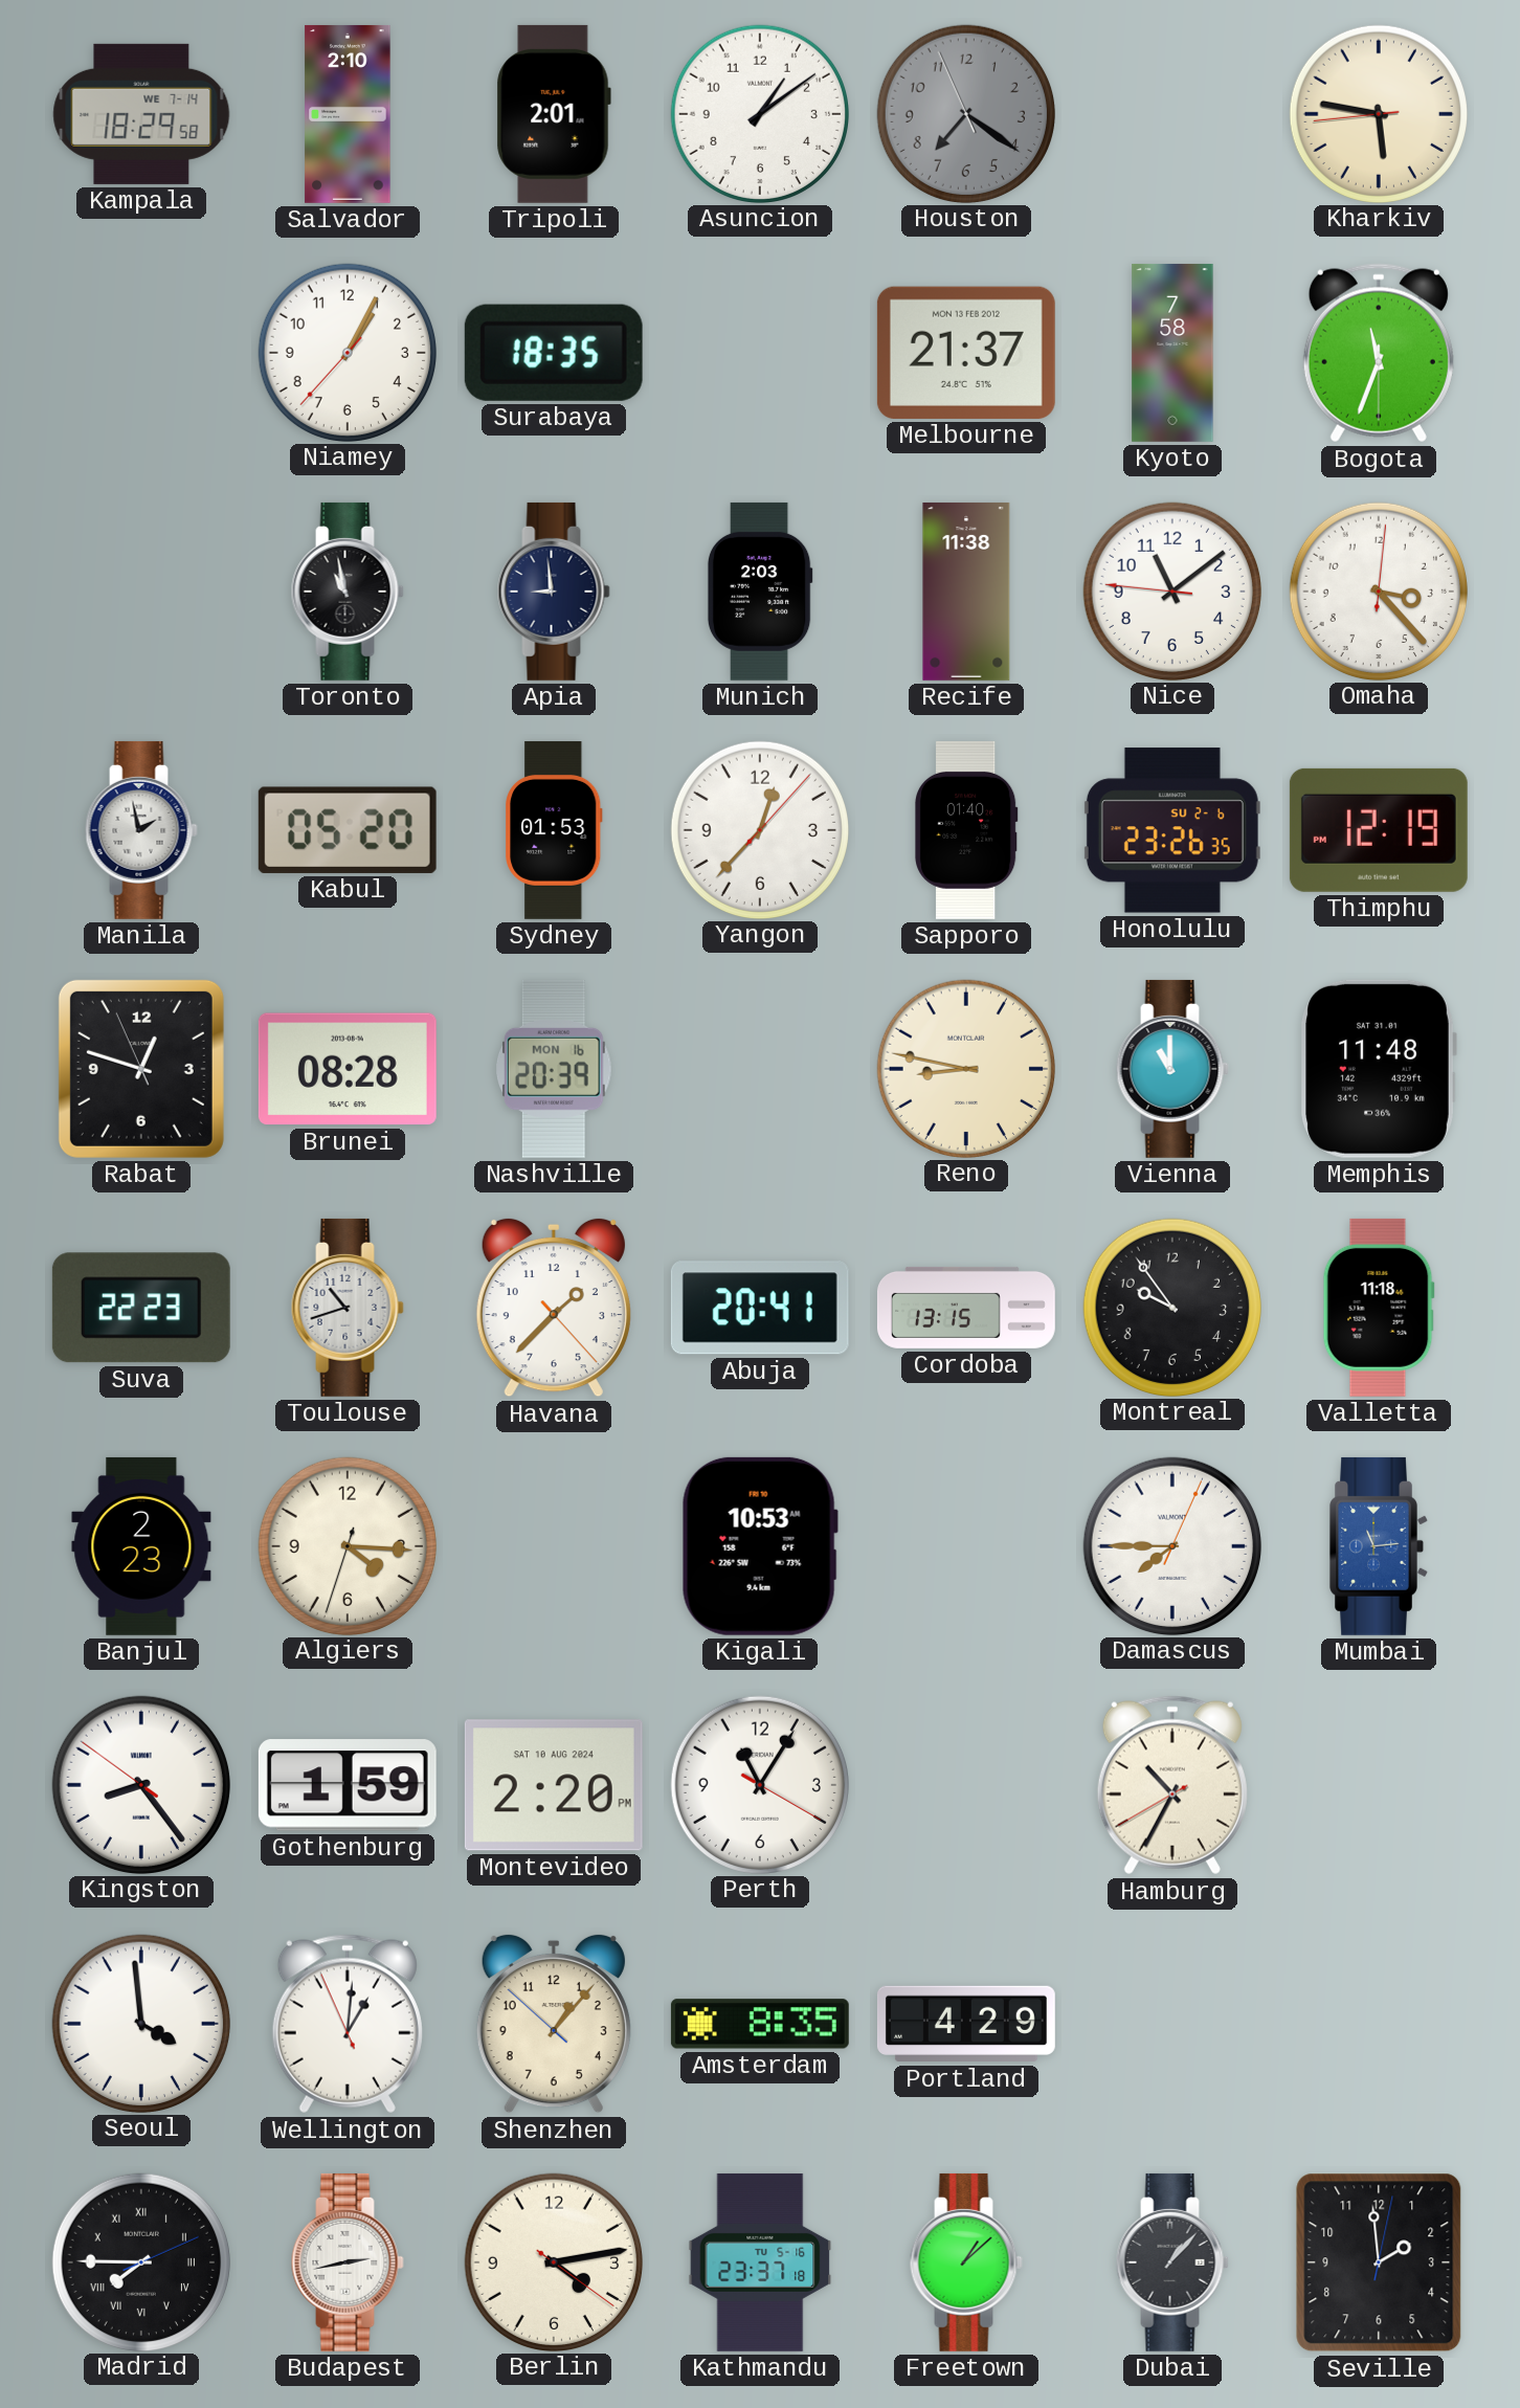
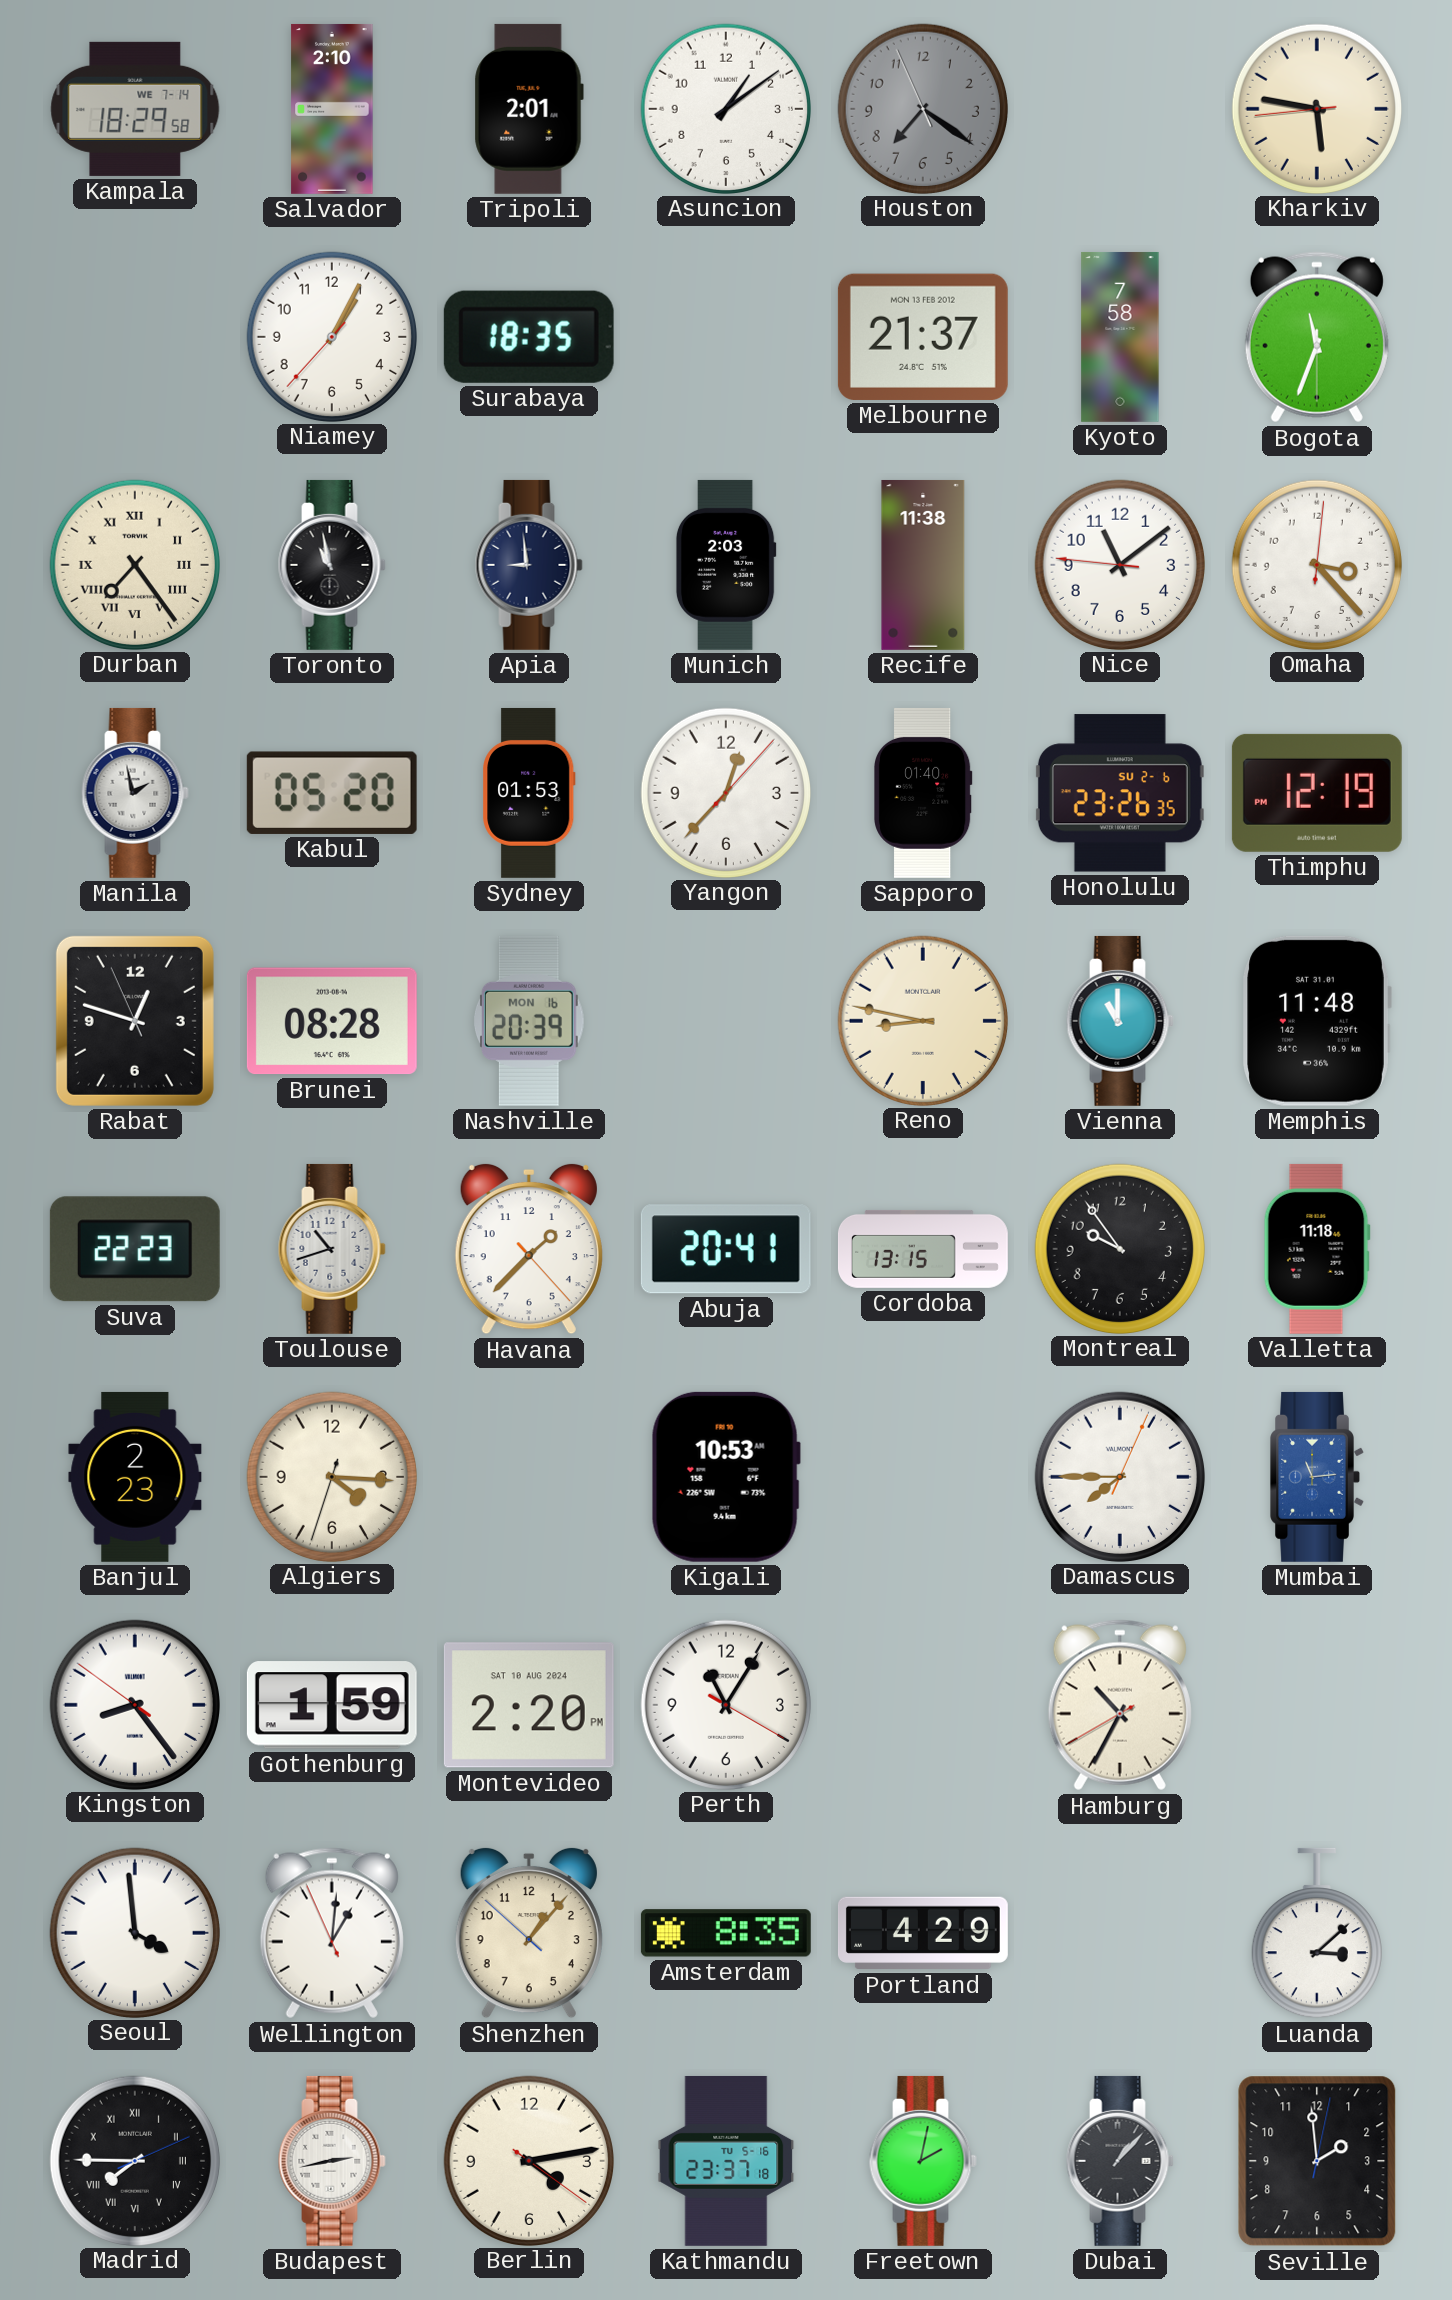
Durban: none -> 7:24 (134, 564)
Luanda: none -> 3:08 (1317, 1933)
Freetown: 1:08 -> 2:02 (923, 2161)
